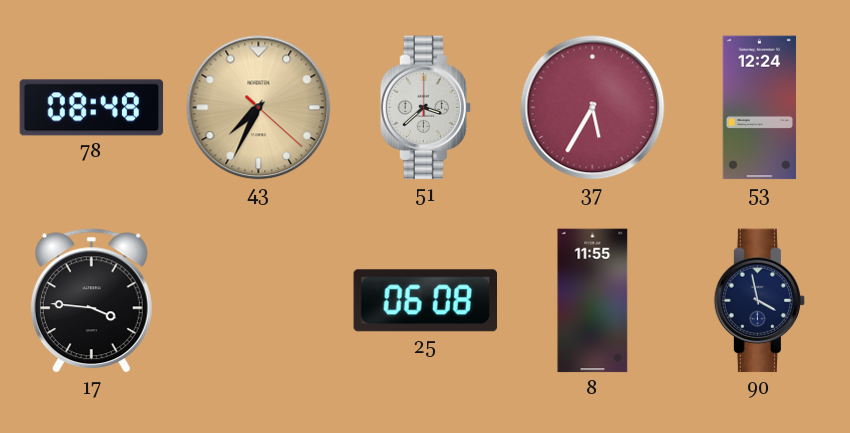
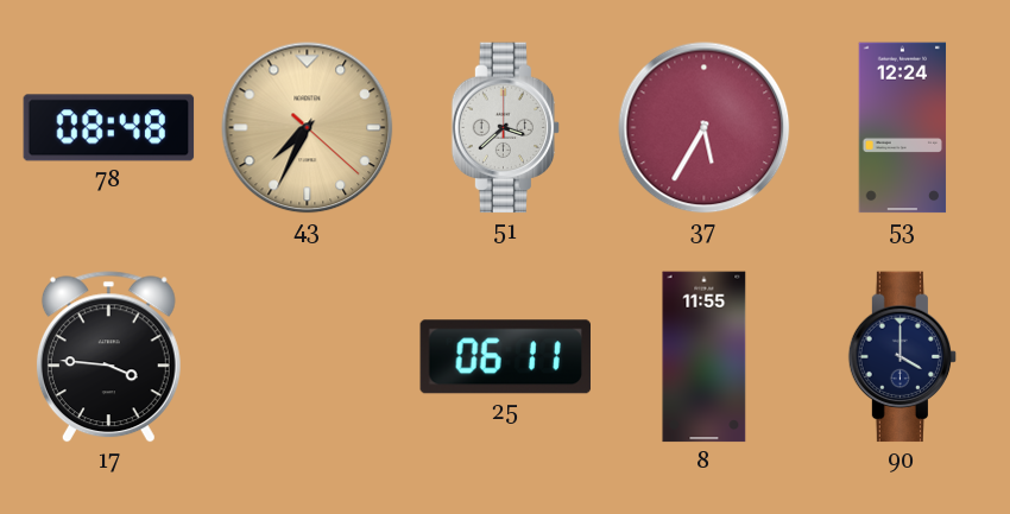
25: 06:08 -> 06:11 (505, 357)
90: 3:58 -> 4:00 (903, 357)
